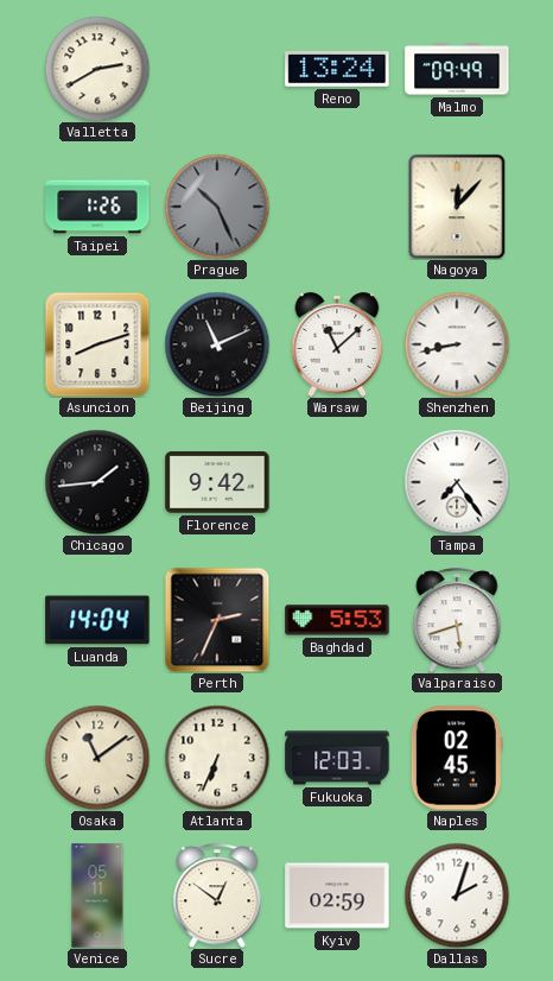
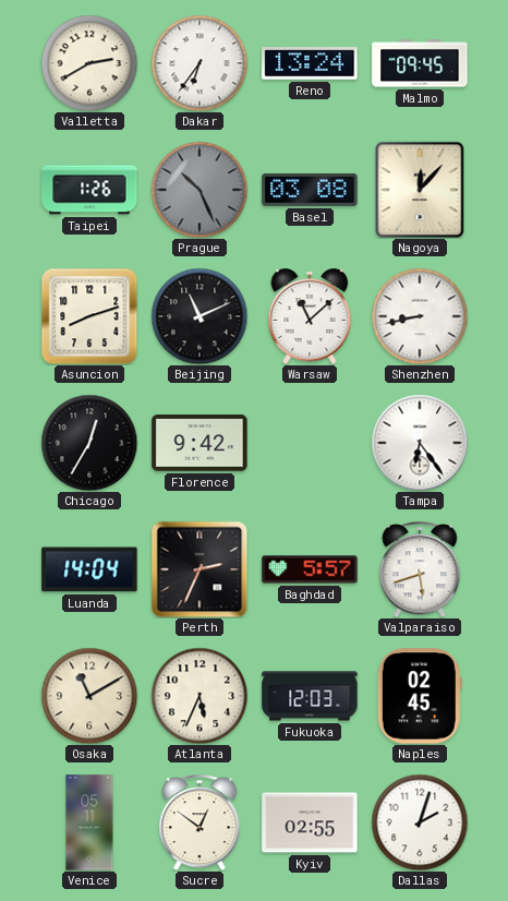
Dakar: none -> 6:36 (199, 63)
Malmo: 09:49 -> 09:45 (420, 63)
Basel: none -> 03:08 (310, 190)
Chicago: 1:44 -> 12:35 (89, 443)
Tampa: 7:24 -> 6:24 (420, 443)
Baghdad: 5:53 -> 5:57 (310, 569)
Osaka: 11:09 -> 11:10 (89, 696)
Atlanta: 6:34 -> 5:34 (199, 696)
Kyiv: 02:59 -> 02:55 (310, 822)
